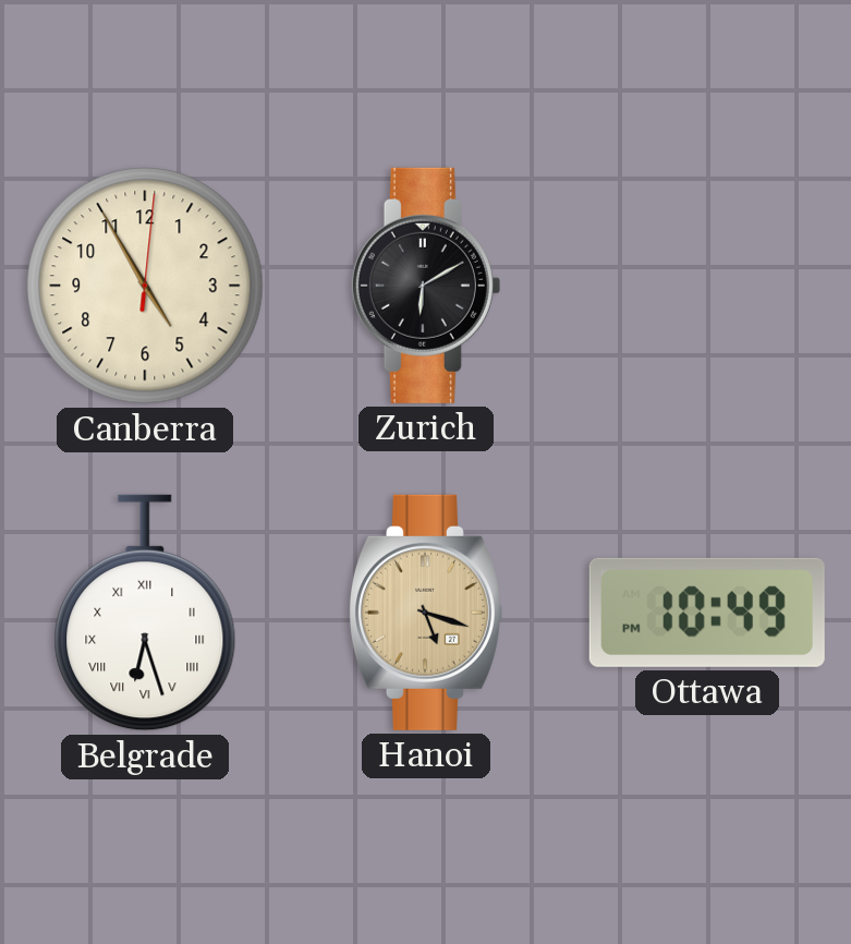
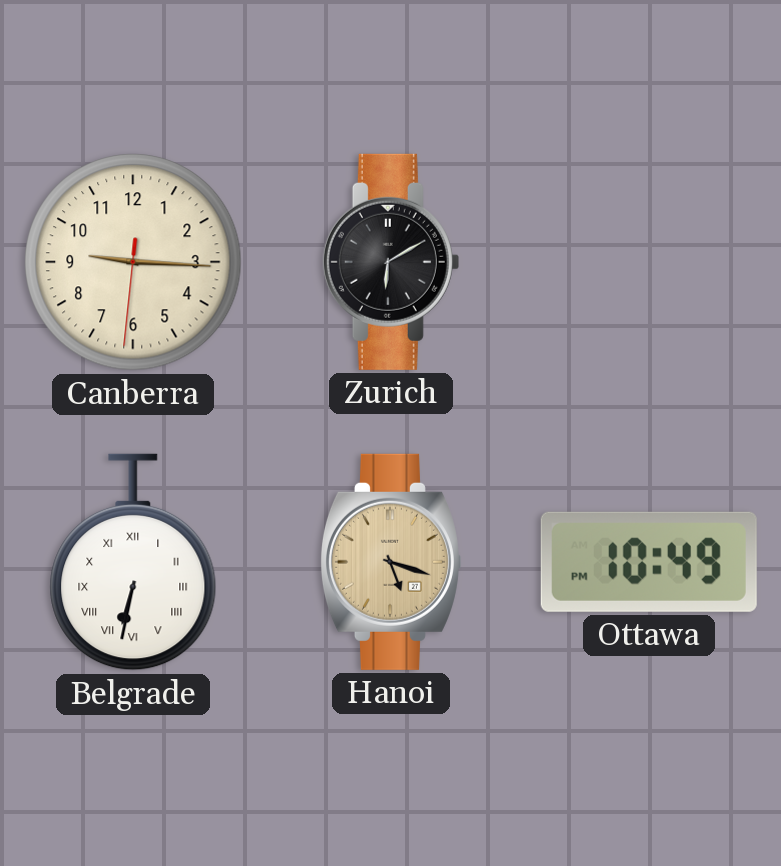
Canberra: 4:55 -> 9:15 (133, 262)
Belgrade: 6:27 -> 6:32 (133, 562)
